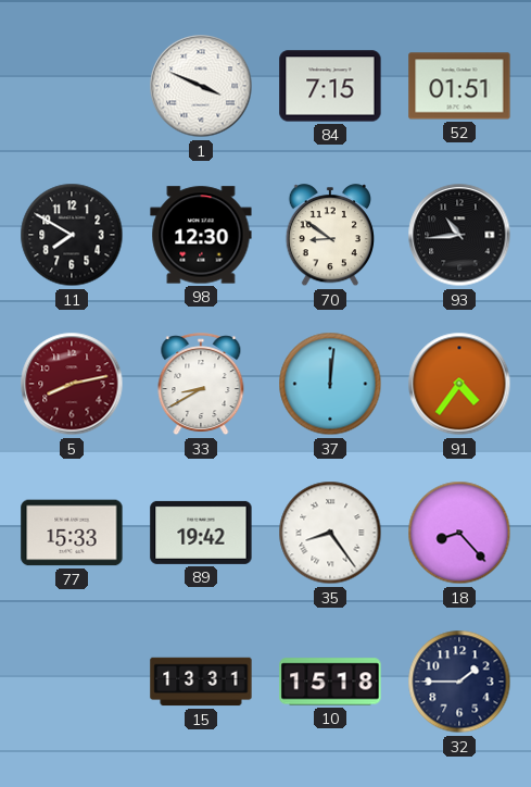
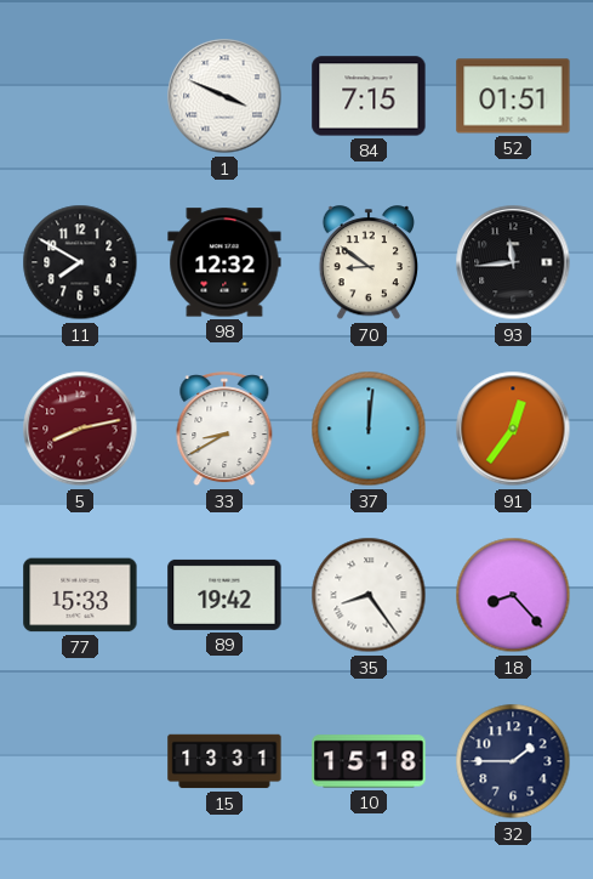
98: 12:30 -> 12:32 (224, 262)
93: 10:44 -> 11:44 (513, 262)
91: 4:36 -> 12:36 (513, 429)
